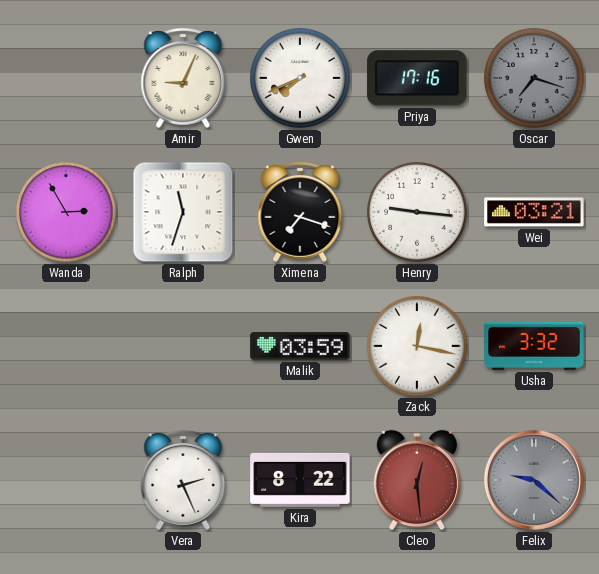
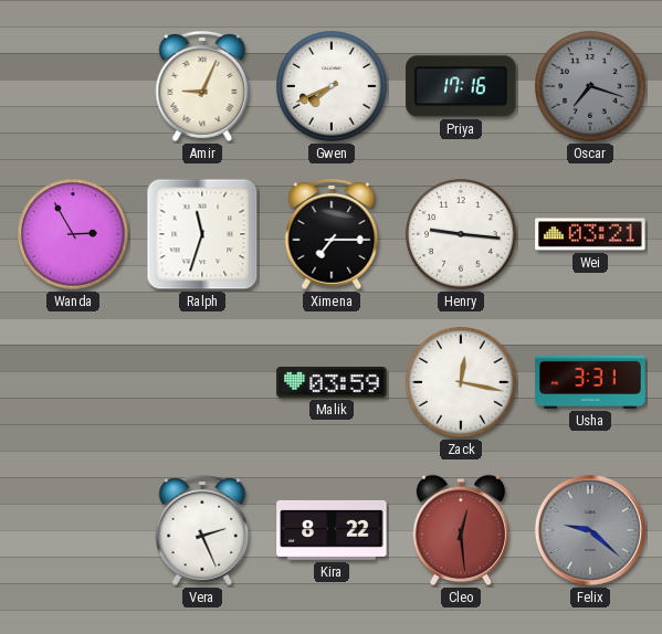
Ximena: 7:18 -> 7:15 (332, 235)
Usha: 3:32 -> 3:31 (590, 382)
